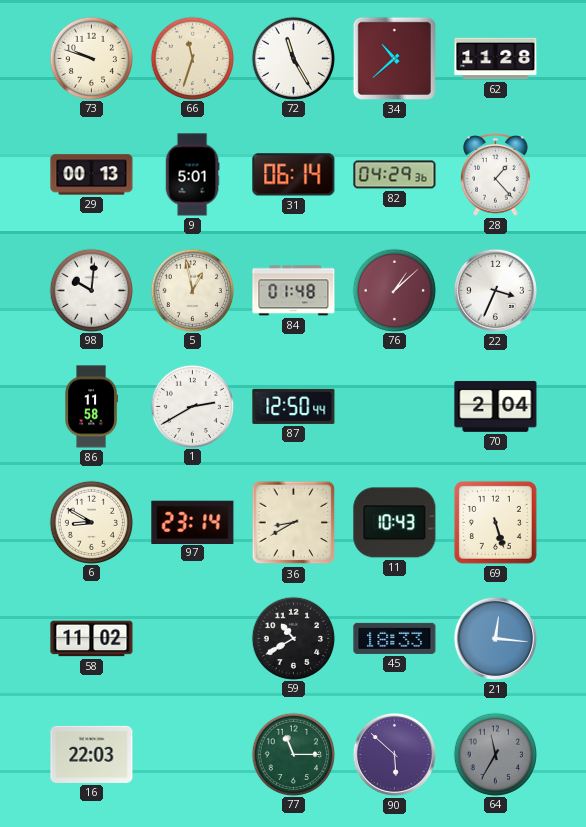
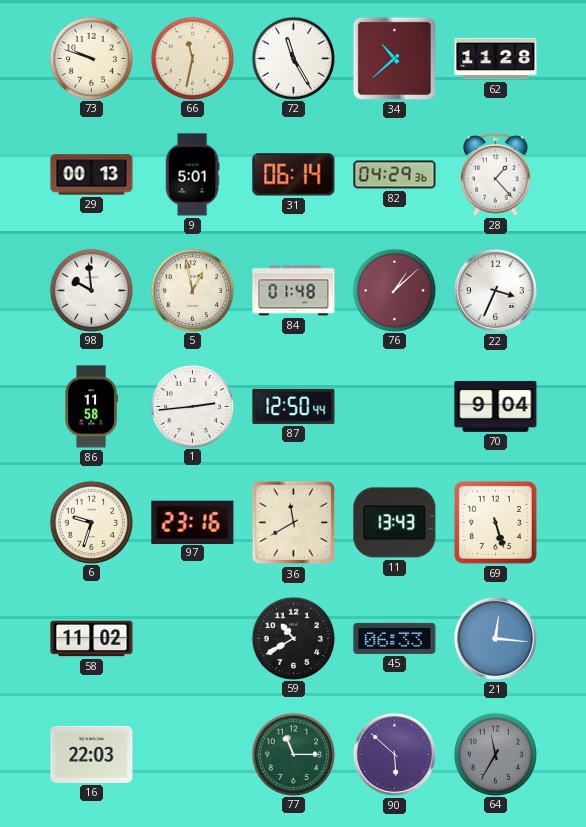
66: 11:33 -> 11:32 (192, 58)
98: 10:01 -> 9:59 (91, 290)
1: 2:40 -> 2:44 (192, 406)
70: 2:04 -> 9:04 (496, 406)
6: 8:50 -> 9:33 (91, 522)
97: 23:14 -> 23:16 (193, 522)
36: 8:40 -> 11:40 (294, 523)
11: 10:43 -> 13:43 (395, 523)
45: 18:33 -> 06:33 (395, 638)
